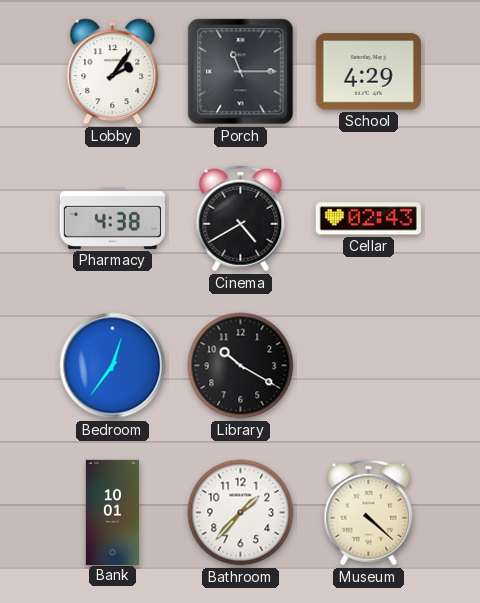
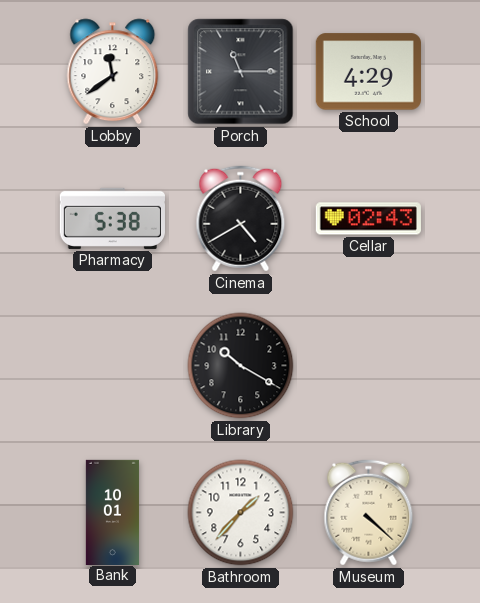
Lobby: 2:06 -> 11:39 (113, 72)
Pharmacy: 4:38 -> 5:38 (112, 218)
Bedroom: 12:36 -> none (113, 366)
